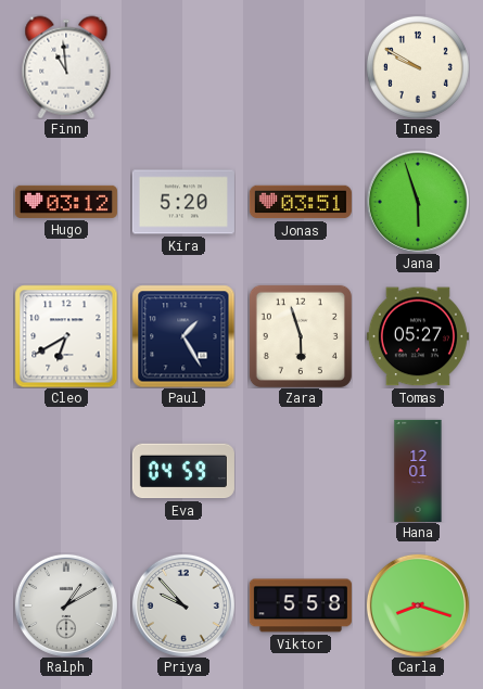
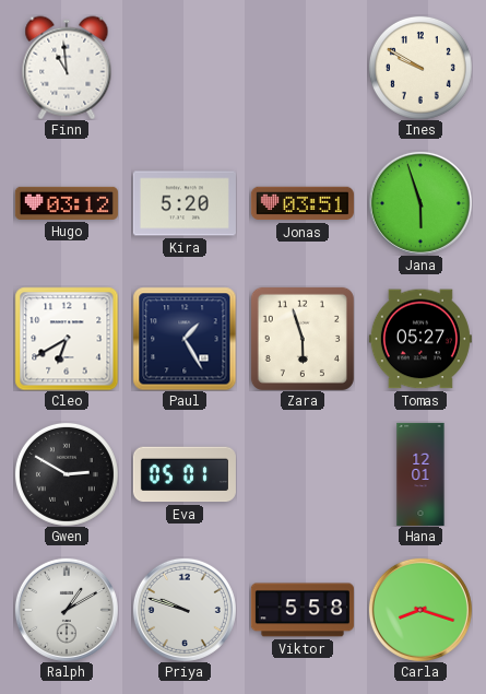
Gwen: none -> 2:50 (67, 474)
Eva: 04:59 -> 05:01 (185, 474)
Priya: 9:53 -> 9:48 (185, 610)
